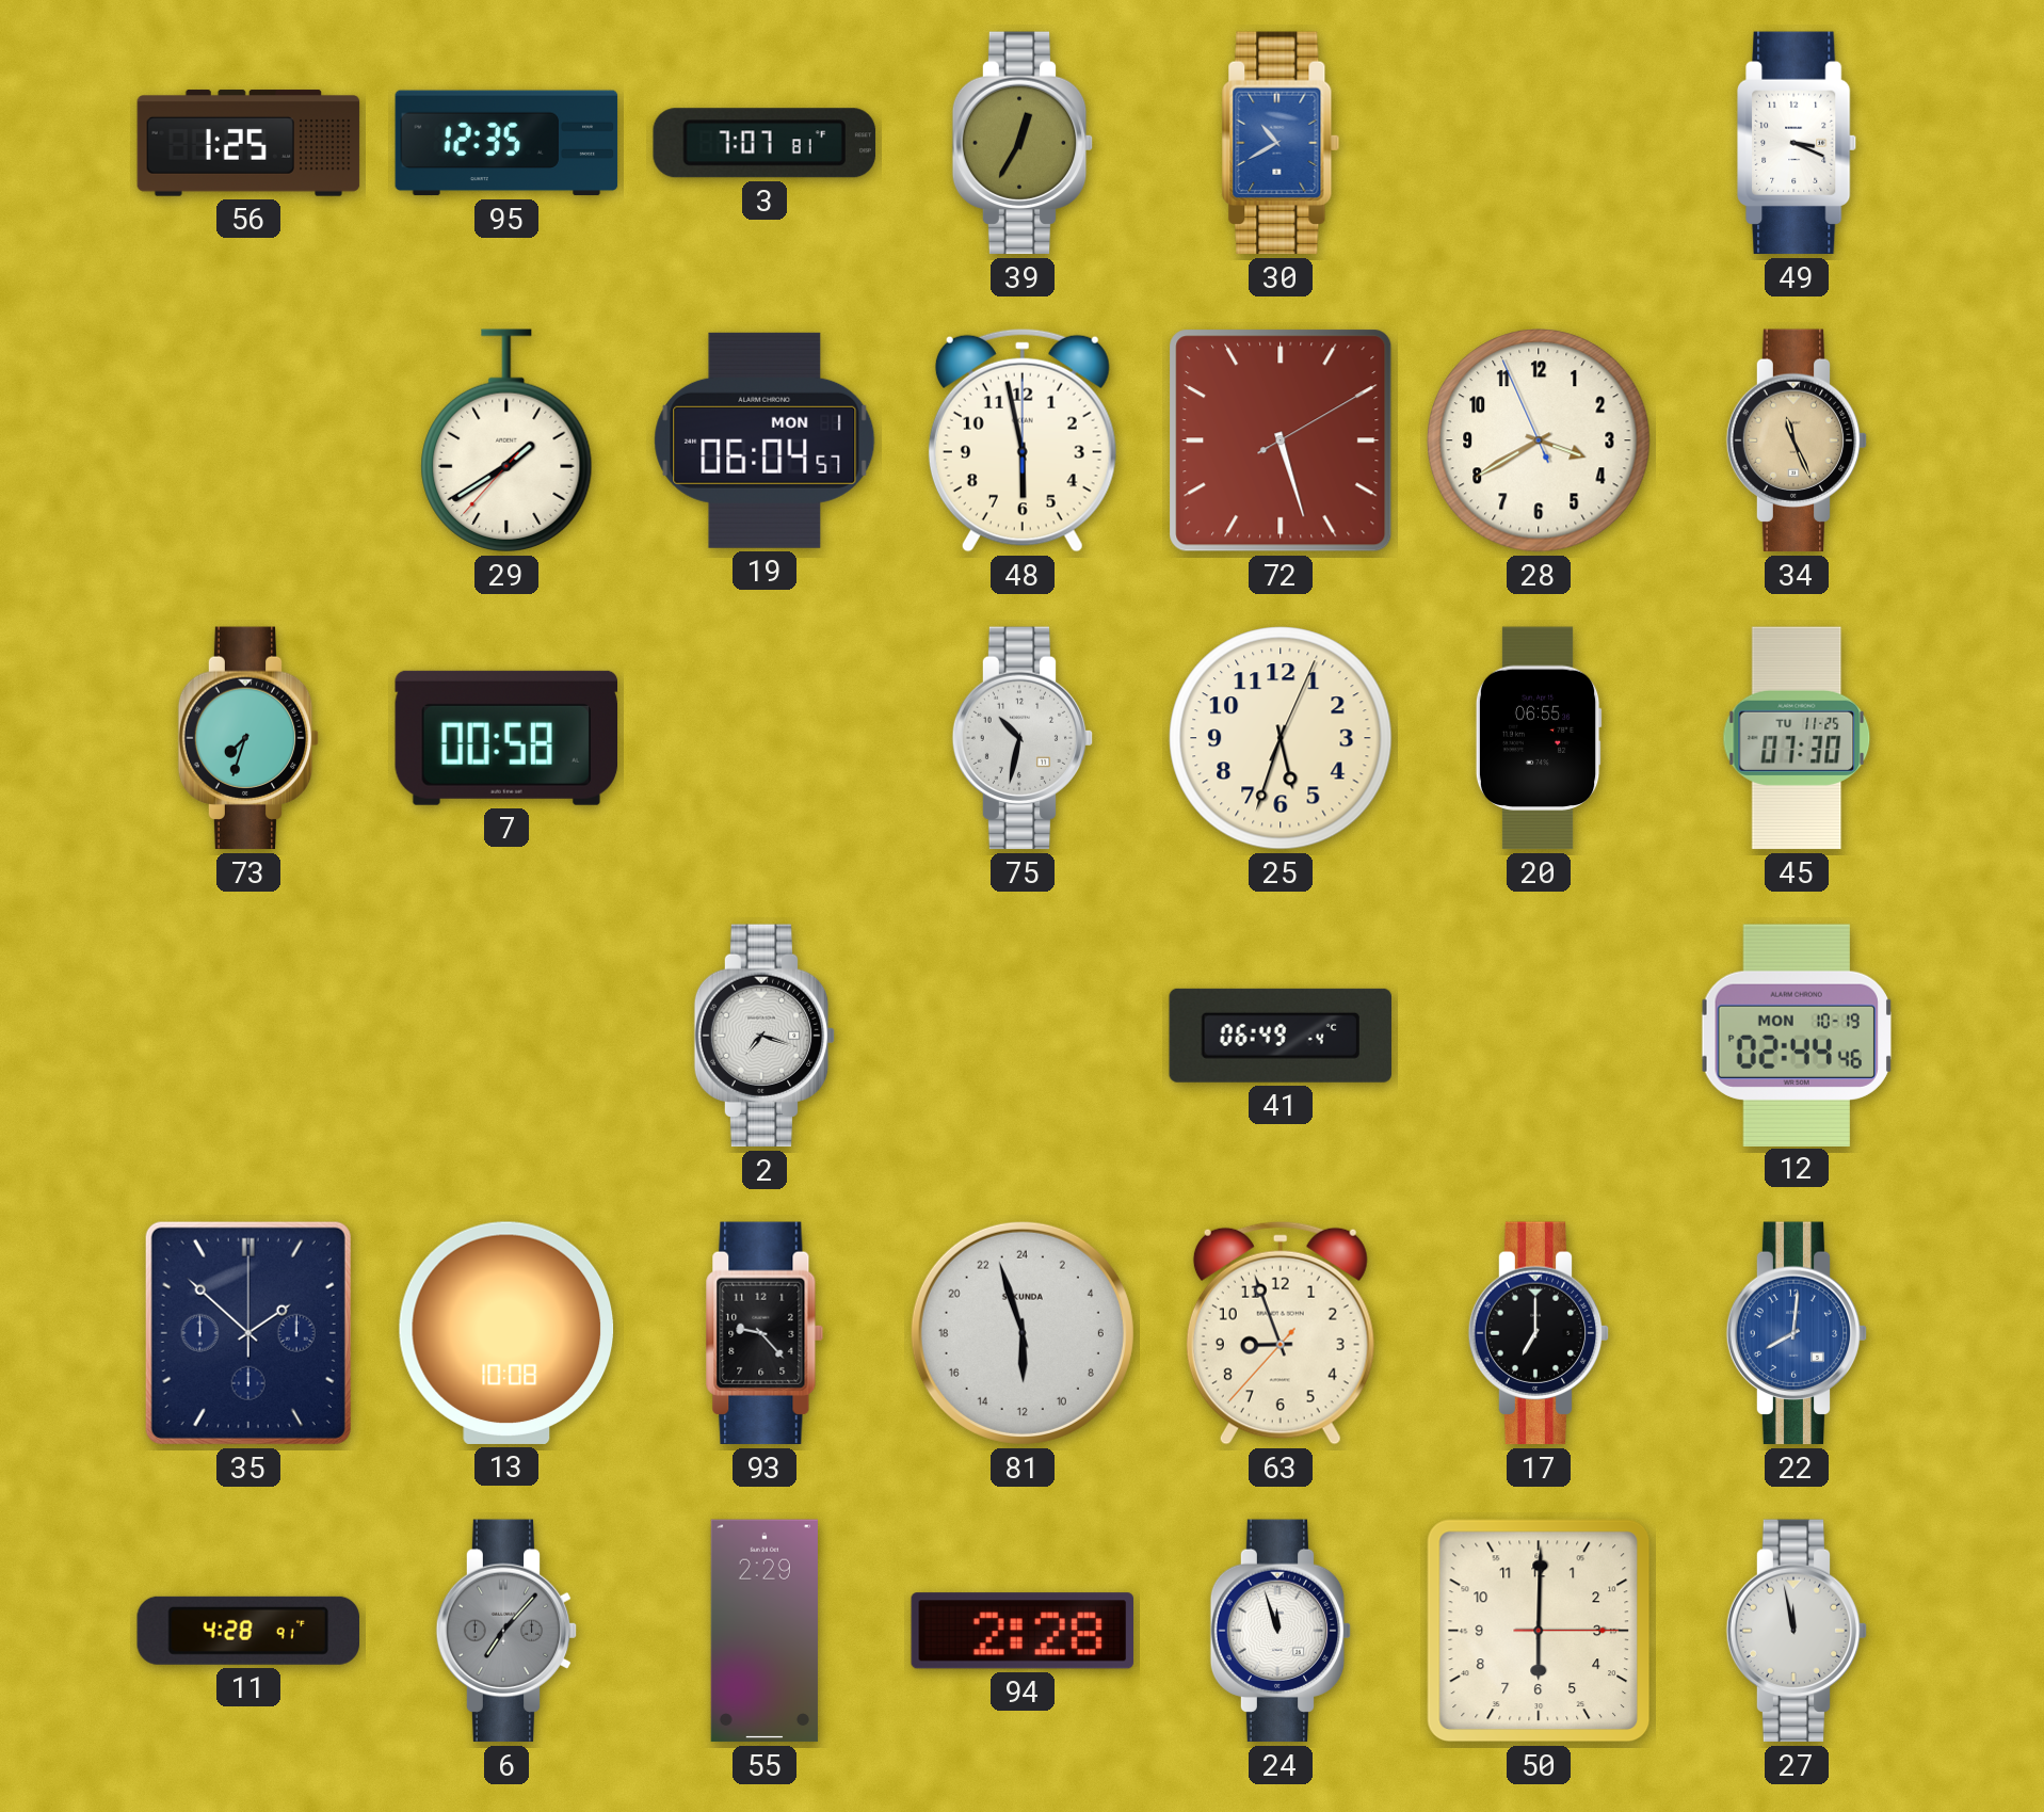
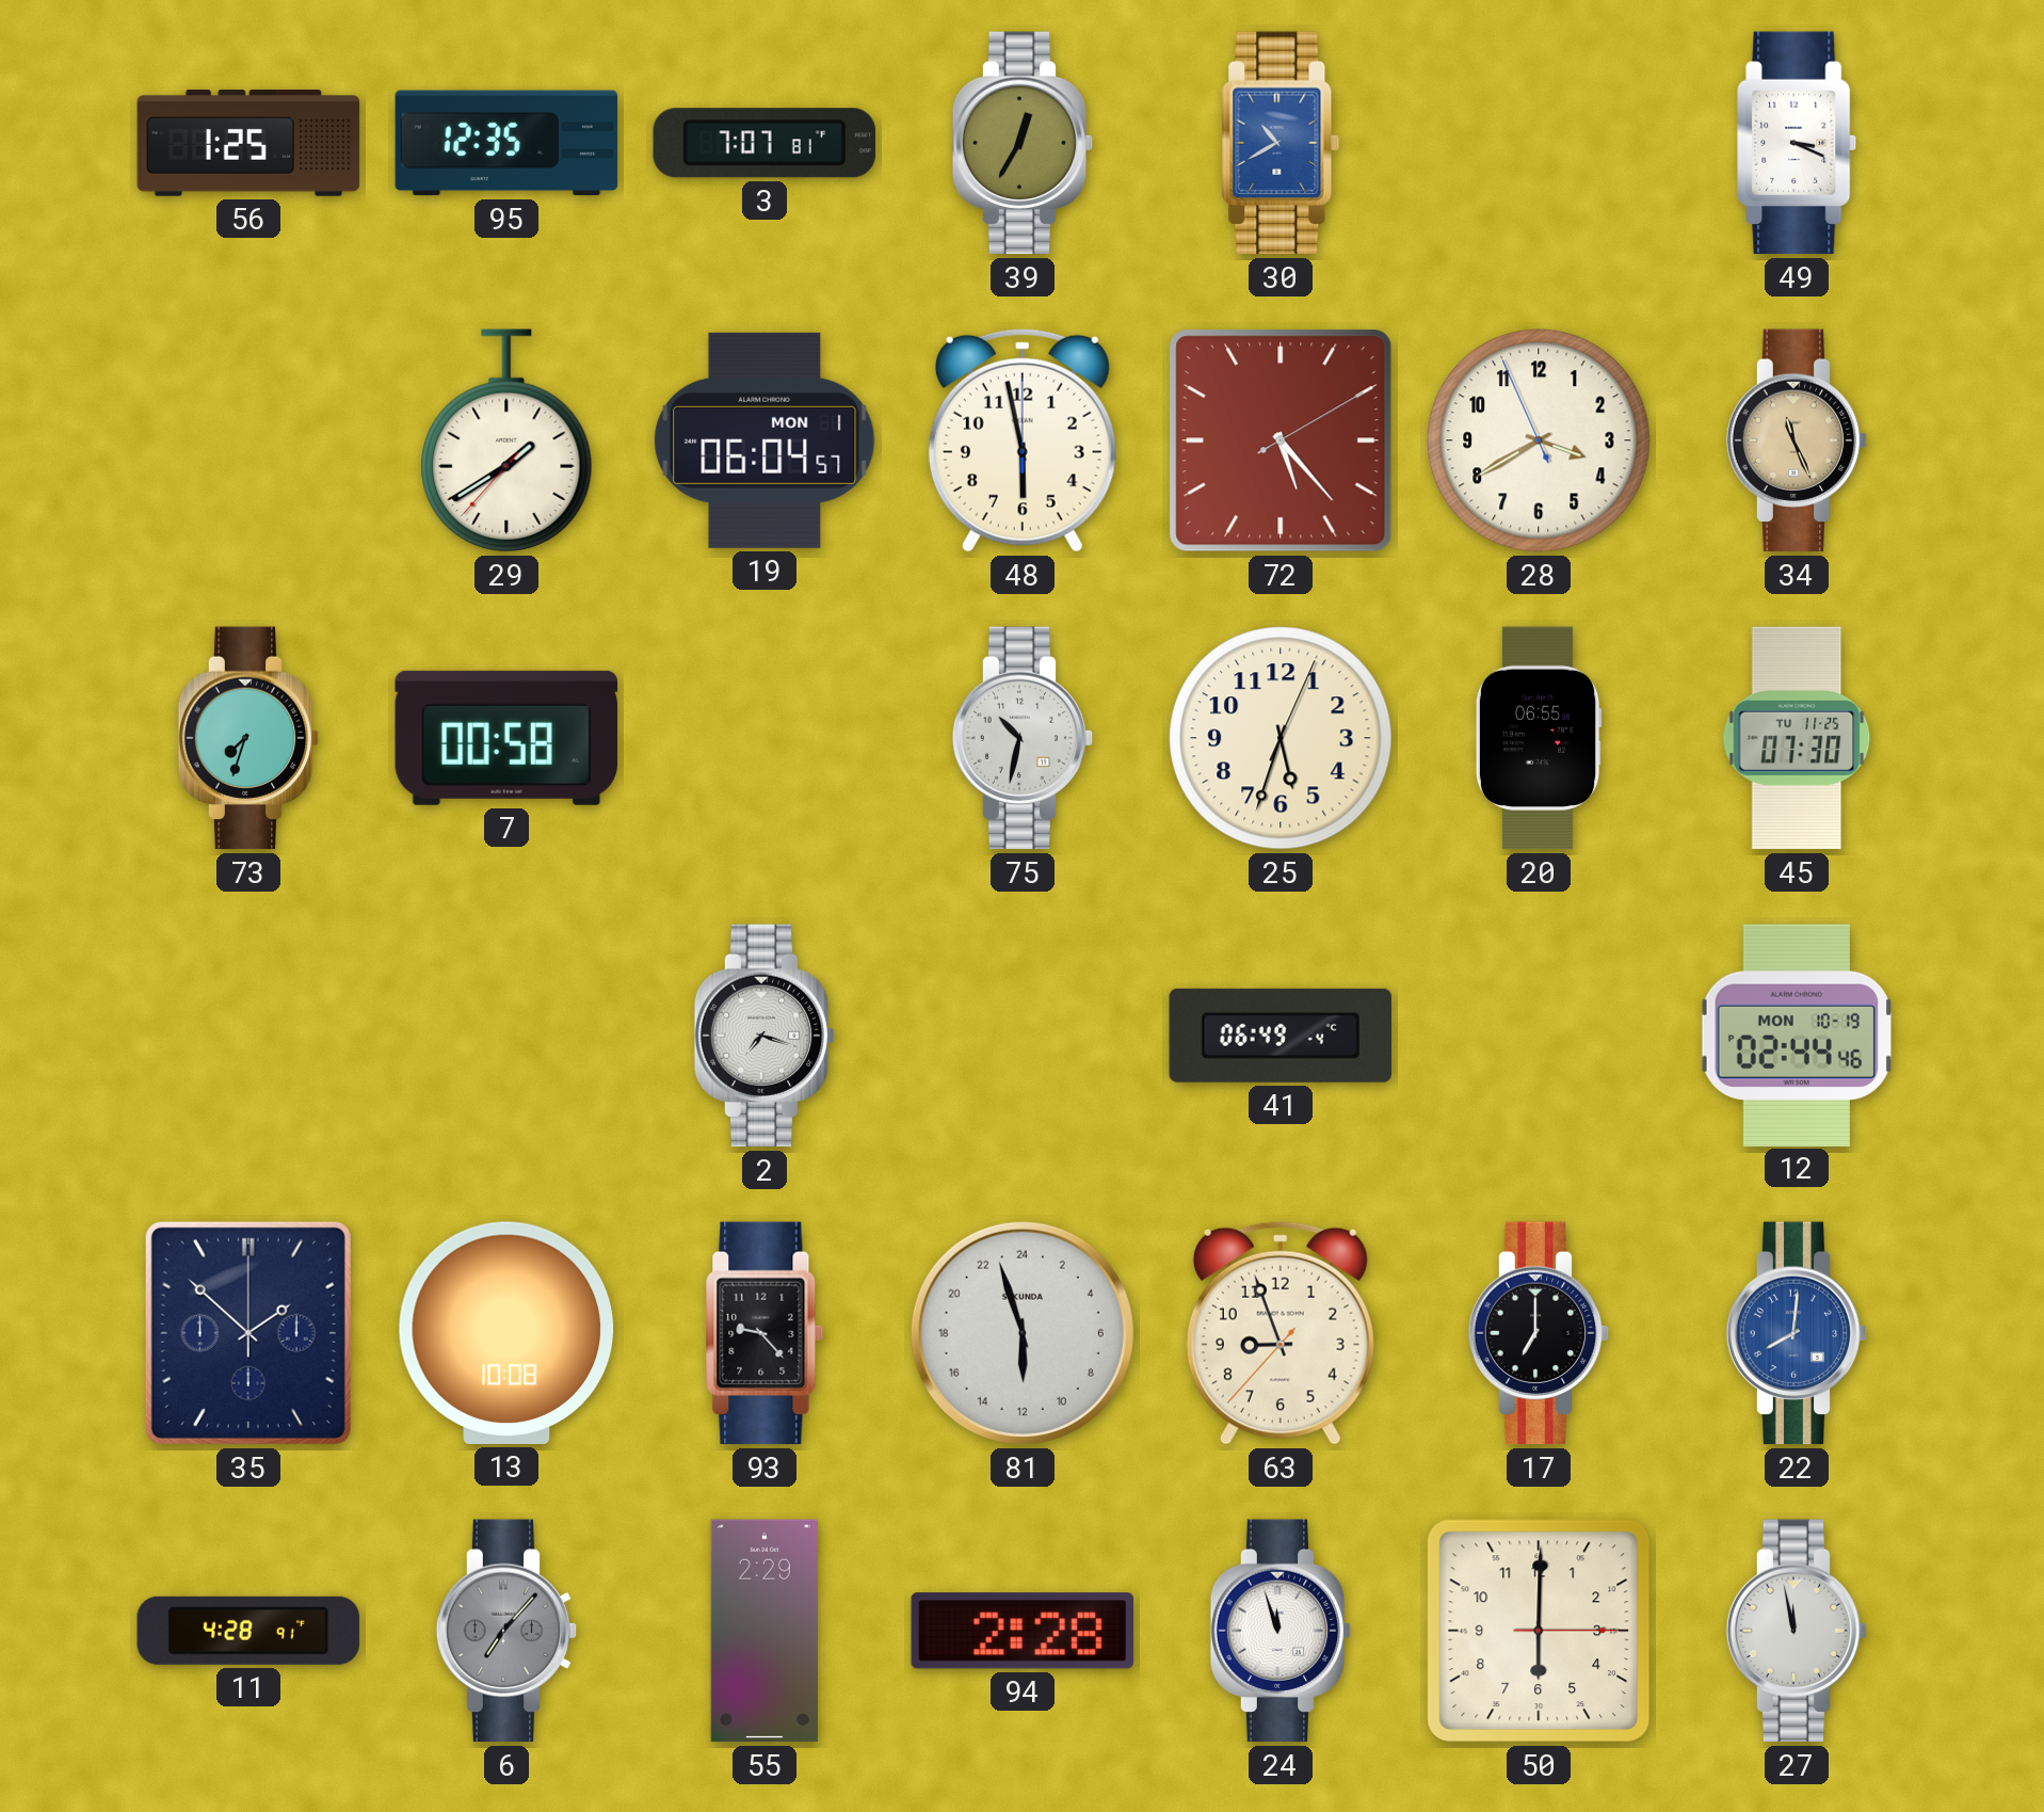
72: 5:27 -> 5:23 (1281, 440)
